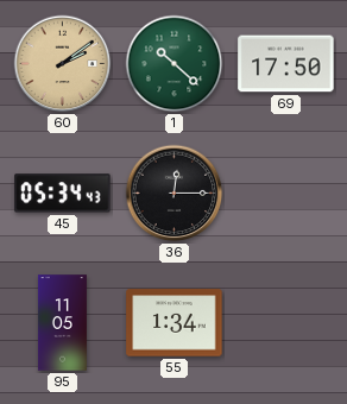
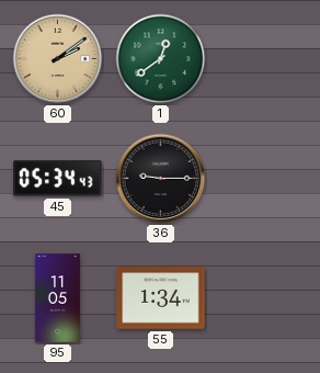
1: 10:22 -> 12:39 (161, 59)
69: 17:50 -> none (286, 64)
36: 12:15 -> 9:15 (161, 179)
